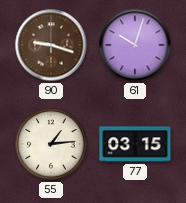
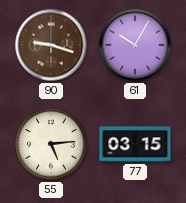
61: 10:03 -> 10:05 (135, 45)
55: 1:14 -> 5:14 (51, 144)
